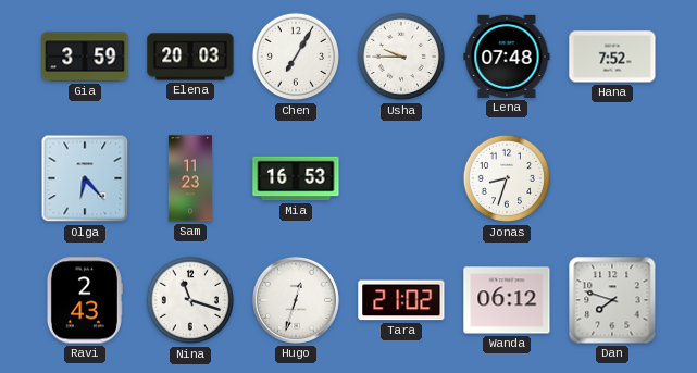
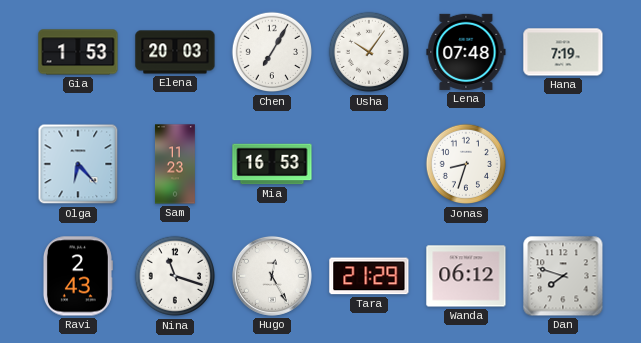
Gia: 3:59 -> 1:53 (78, 52)
Usha: 9:45 -> 10:06 (369, 52)
Hana: 7:52 -> 7:19 (563, 52)
Hugo: 12:33 -> 12:25 (272, 276)
Tara: 21:02 -> 21:29 (369, 276)
